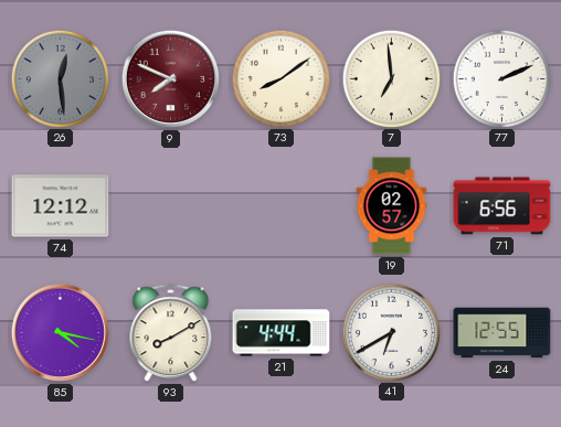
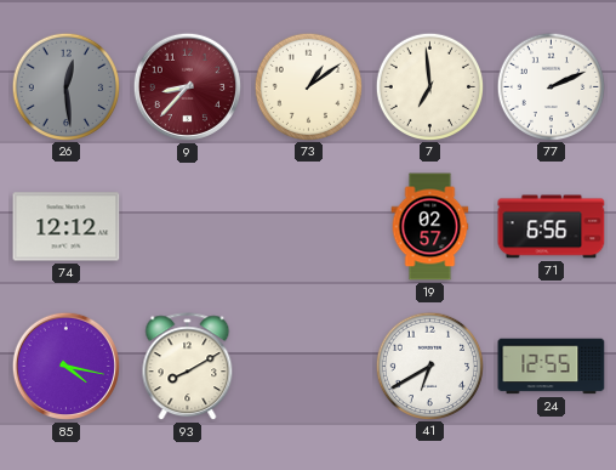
9: 7:49 -> 8:37 (187, 86)
73: 8:09 -> 1:09 (308, 86)
21: 4:44 -> none (282, 333)
